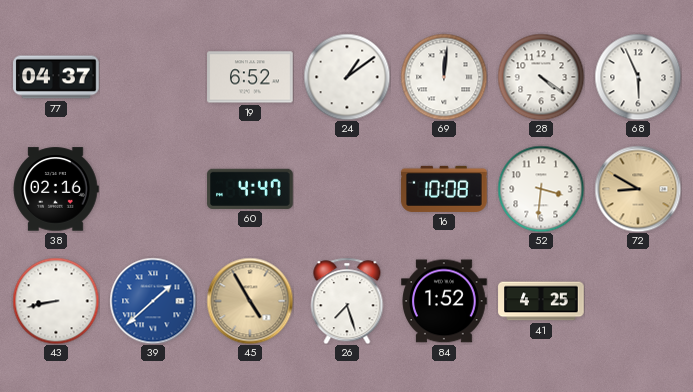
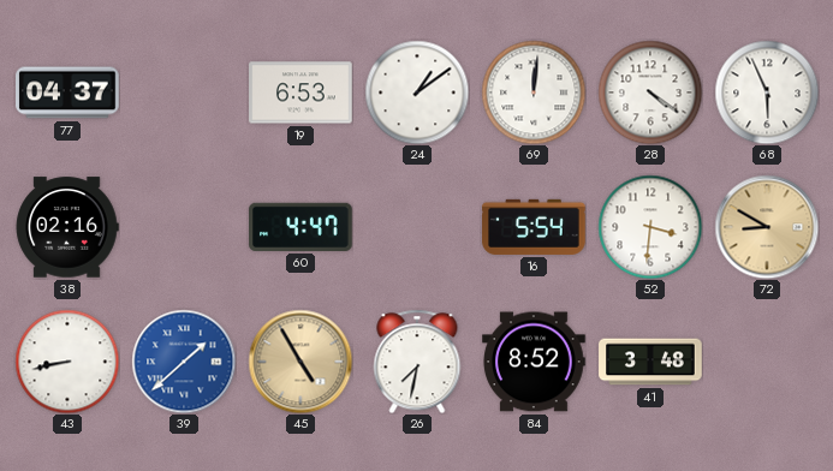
19: 6:52 -> 6:53 (301, 93)
16: 10:08 -> 5:54 (534, 227)
26: 7:27 -> 7:32 (417, 362)
84: 1:52 -> 8:52 (534, 362)
41: 4:25 -> 3:48 (650, 362)
